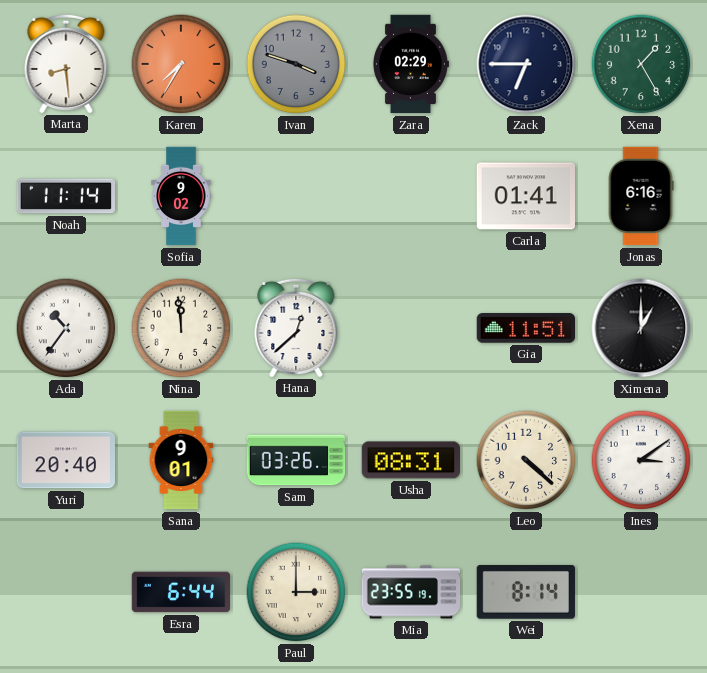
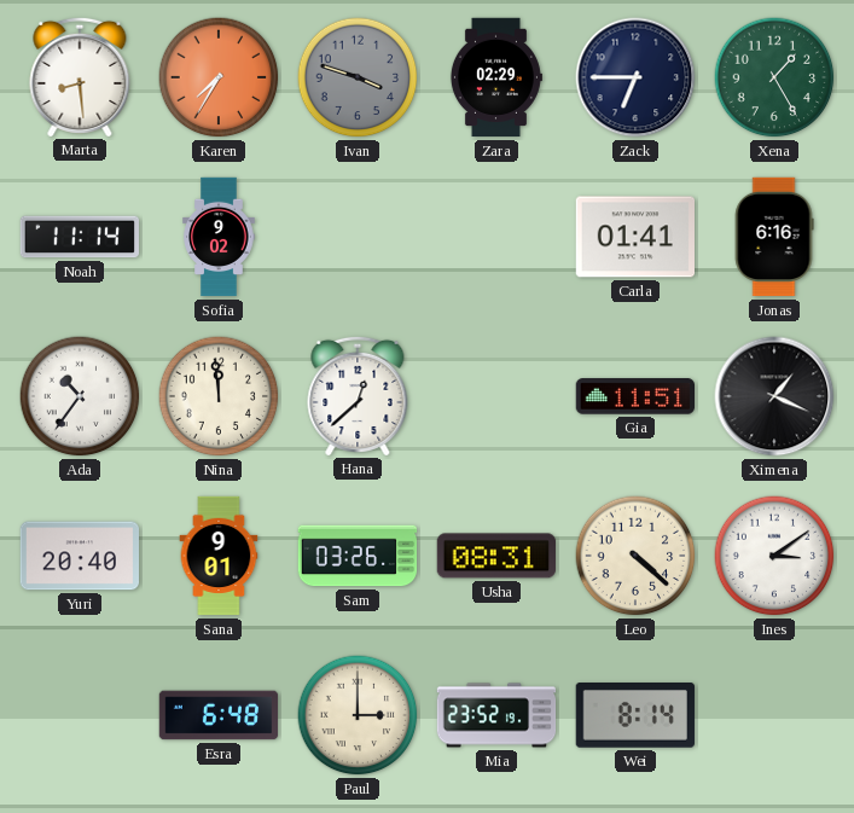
Ximena: 1:00 -> 1:19 (774, 396)
Esra: 6:44 -> 6:48 (219, 715)
Mia: 23:55 -> 23:52 (496, 715)
